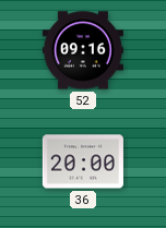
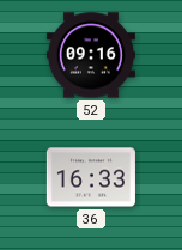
36: 20:00 -> 16:33 (91, 177)
